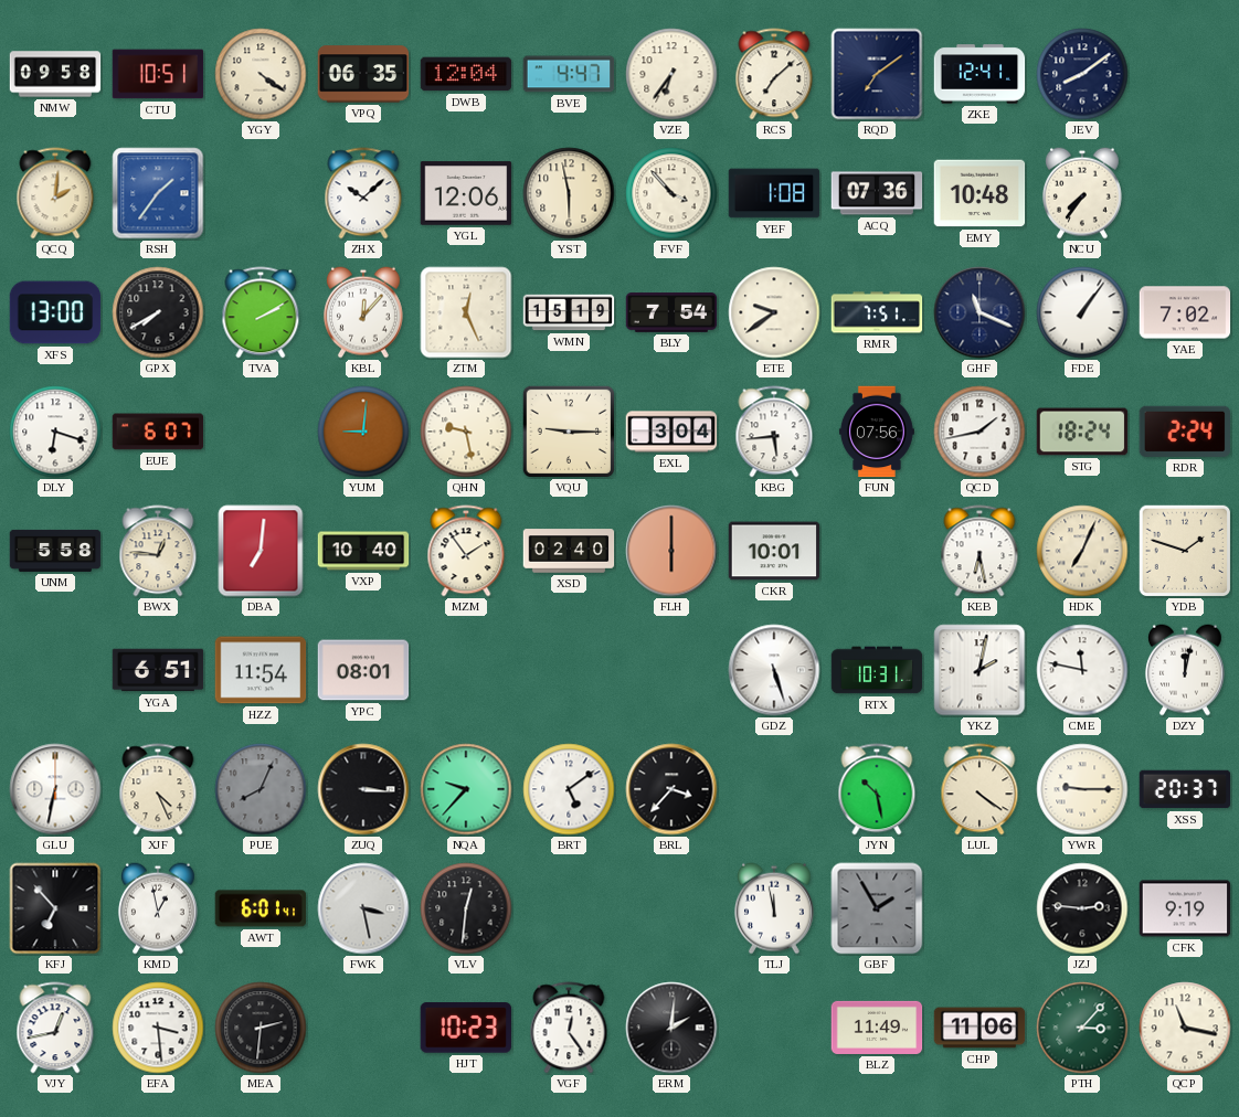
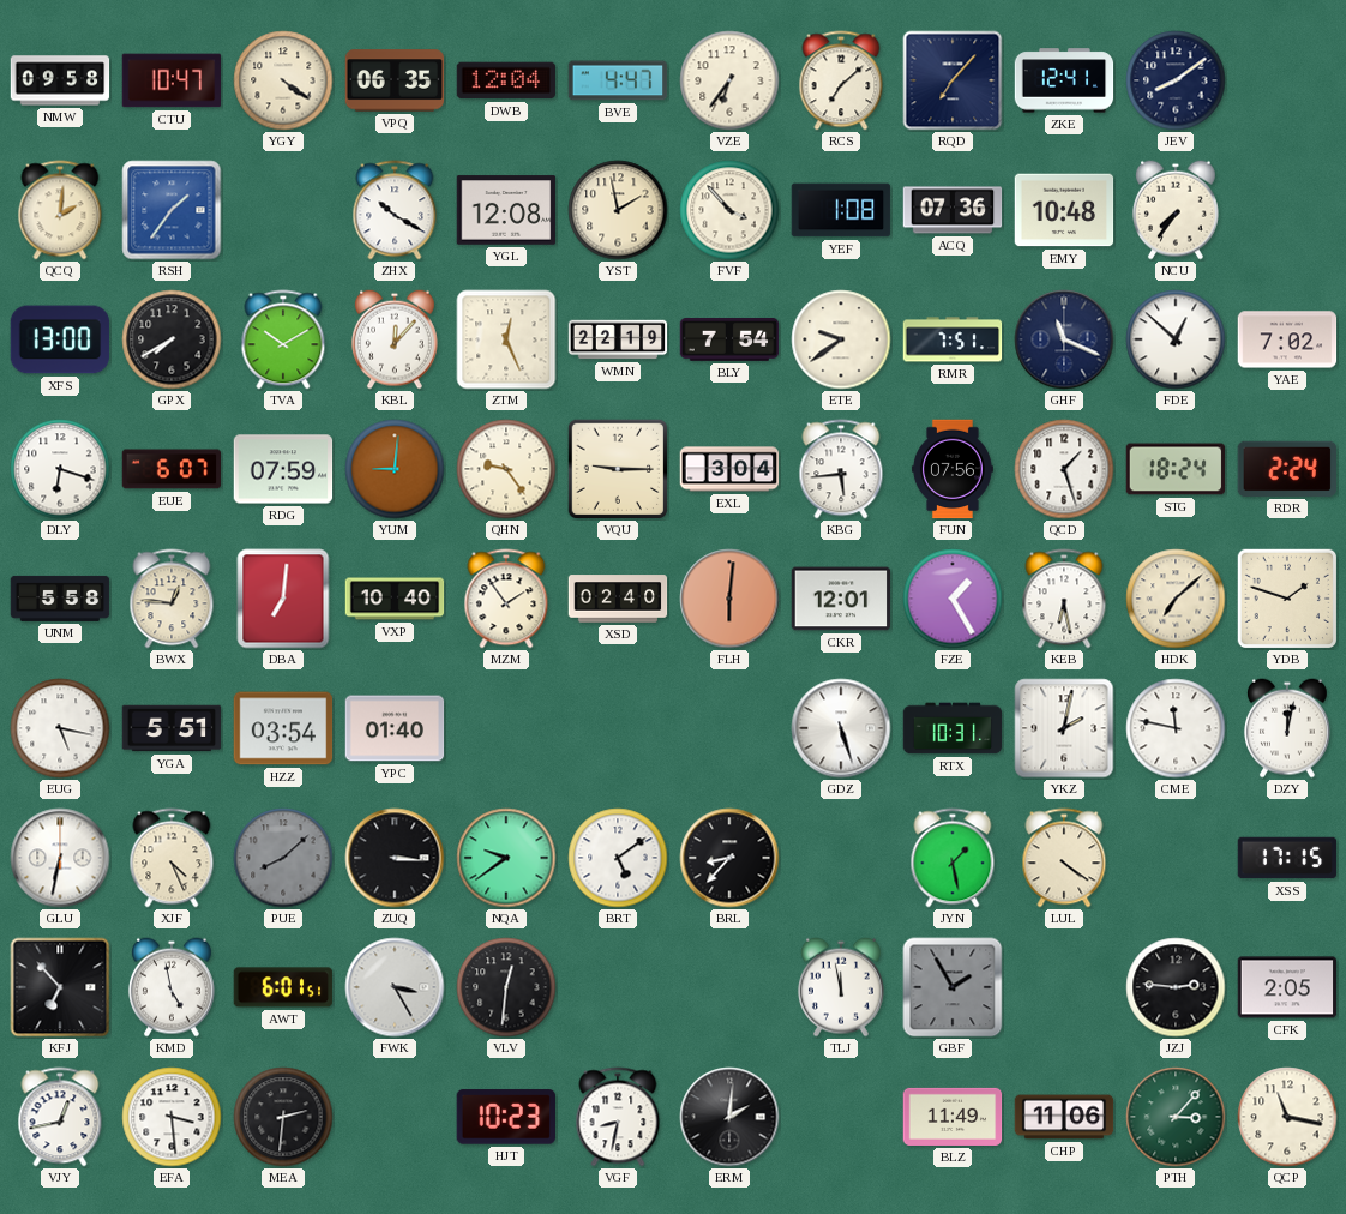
CTU: 10:51 -> 10:47 (172, 80)
RQD: 7:09 -> 7:07 (953, 80)
ZHX: 10:08 -> 10:20 (395, 210)
YGL: 12:06 -> 12:08 (506, 210)
YST: 5:58 -> 1:58 (618, 210)
TVA: 2:10 -> 10:10 (283, 339)
WMN: 15:19 -> 22:19 (618, 339)
FDE: 1:06 -> 12:52 (1176, 339)
RDG: none -> 07:59 (283, 469)
QHN: 9:28 -> 9:24 (506, 469)
QCD: 1:43 -> 1:27 (1064, 469)
FLH: 6:00 -> 6:01 (729, 599)
CKR: 10:01 -> 12:01 (841, 599)
FZE: none -> 1:25 (953, 599)
HDK: 7:04 -> 7:08 (1176, 599)
EUG: none -> 5:17 (60, 728)
YGA: 6:51 -> 5:51 (172, 728)
HZZ: 11:54 -> 03:54 (283, 728)
YPC: 08:01 -> 01:40 (395, 728)
PUE: 8:04 -> 8:08 (283, 858)
NQA: 9:37 -> 9:39 (506, 858)
BRL: 3:37 -> 8:37 (729, 858)
JYN: 10:28 -> 1:28 (953, 858)
YWR: 9:15 -> none (1082, 789)
XSS: 20:37 -> 17:15 (1287, 858)
KMD: 12:58 -> 4:58 (172, 987)
AWT: 6:01:41 -> 6:01:51 (283, 987)
FWK: 3:28 -> 3:25 (395, 987)
CFK: 9:19 -> 2:05 (1287, 987)
VGF: 12:24 -> 8:32 (618, 1117)
